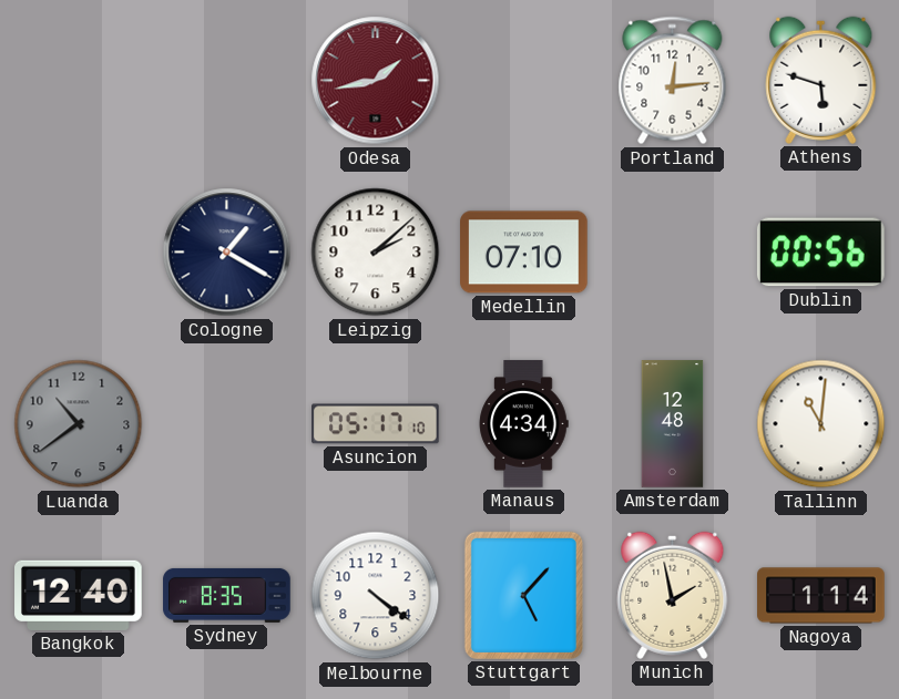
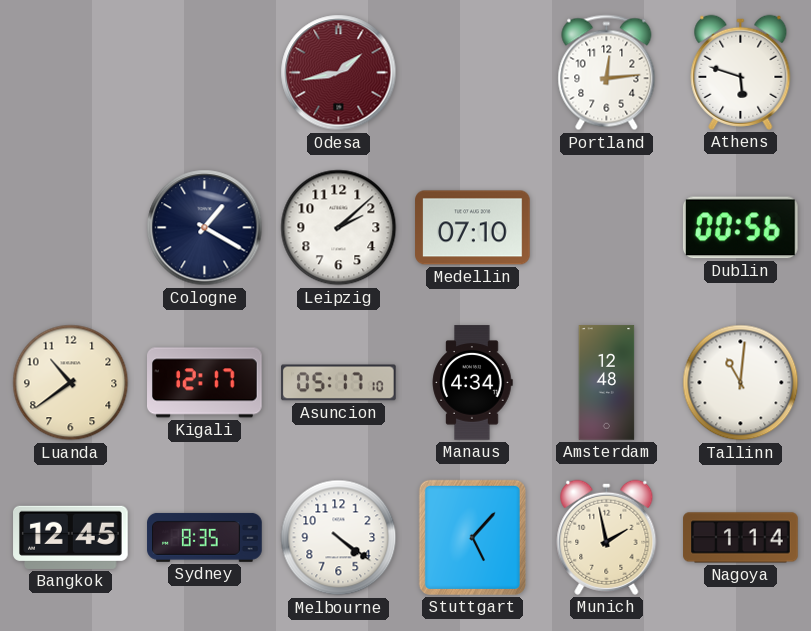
Luanda dial: grey -> cream (71, 383)
Kigali: none -> 12:17 (205, 383)
Bangkok: 12:40 -> 12:45 (71, 537)
